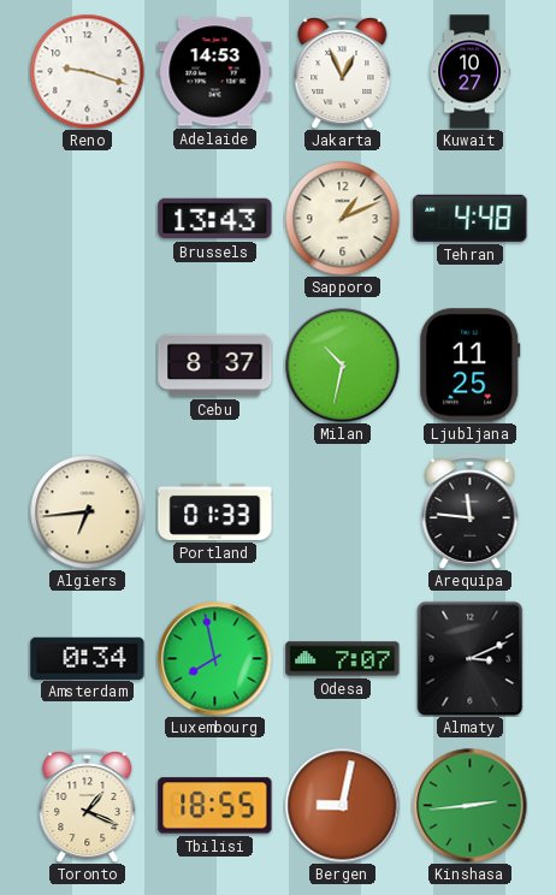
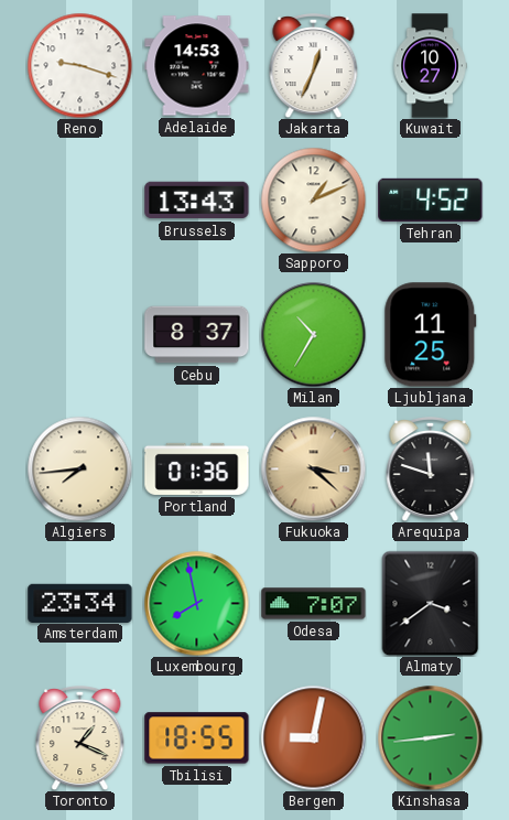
Jakarta: 12:56 -> 12:34 (314, 66)
Tehran: 4:48 -> 4:52 (431, 199)
Milan: 10:32 -> 10:35 (313, 334)
Algiers: 6:44 -> 7:44 (79, 468)
Portland: 01:33 -> 01:36 (197, 468)
Fukuoka: none -> 3:22 (313, 468)
Arequipa: 11:46 -> 11:48 (431, 470)
Amsterdam: 0:34 -> 23:34 (80, 603)
Almaty: 3:11 -> 3:39 (431, 603)
